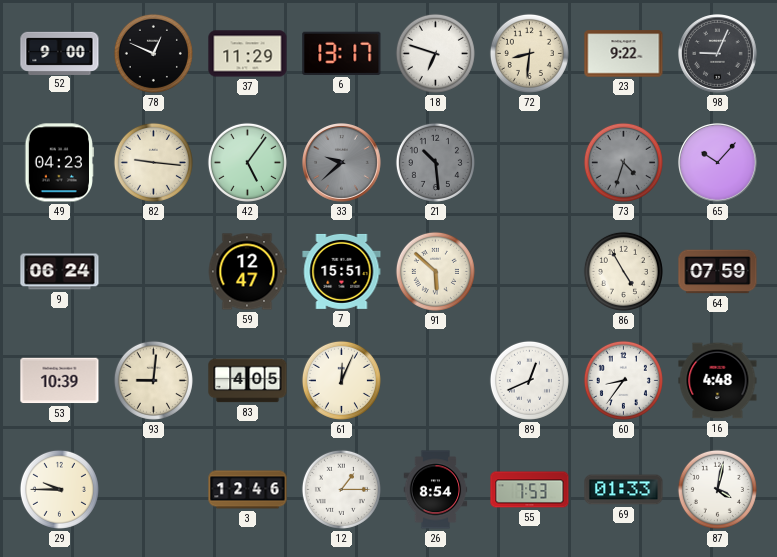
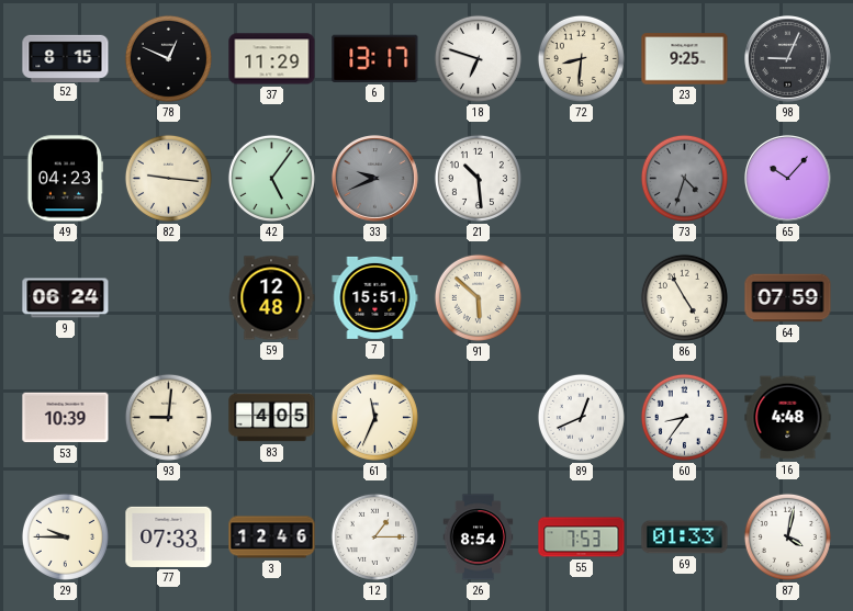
52: 9:00 -> 8:15 (66, 58)
23: 9:22 -> 9:25 (685, 59)
33: 9:38 -> 9:41 (375, 179)
21 dial: grey -> white (478, 178)
59: 12:47 -> 12:48 (271, 298)
61: 12:04 -> 11:34 (374, 417)
77: none -> 07:33 (169, 536)
